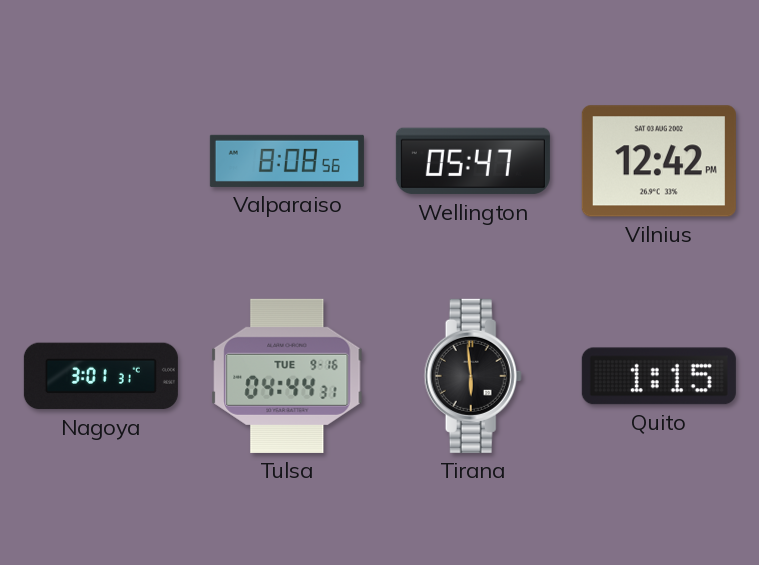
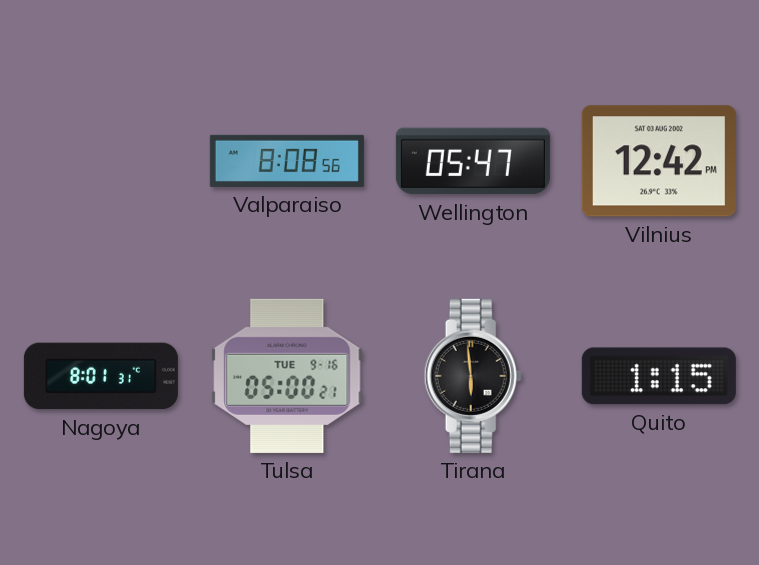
Nagoya: 3:01 -> 8:01 (101, 376)
Tulsa: 04:44 -> 05:00 (287, 376)
